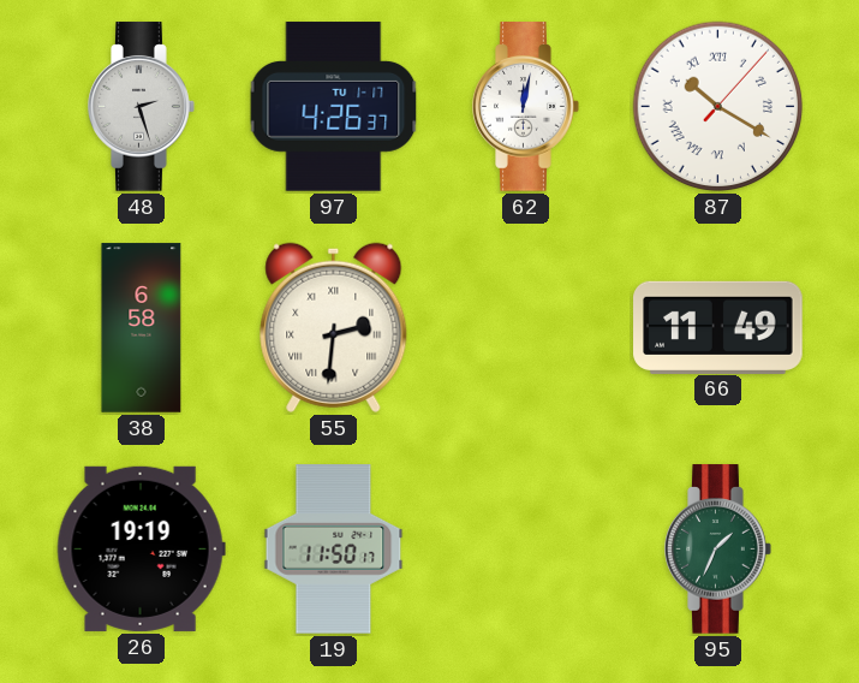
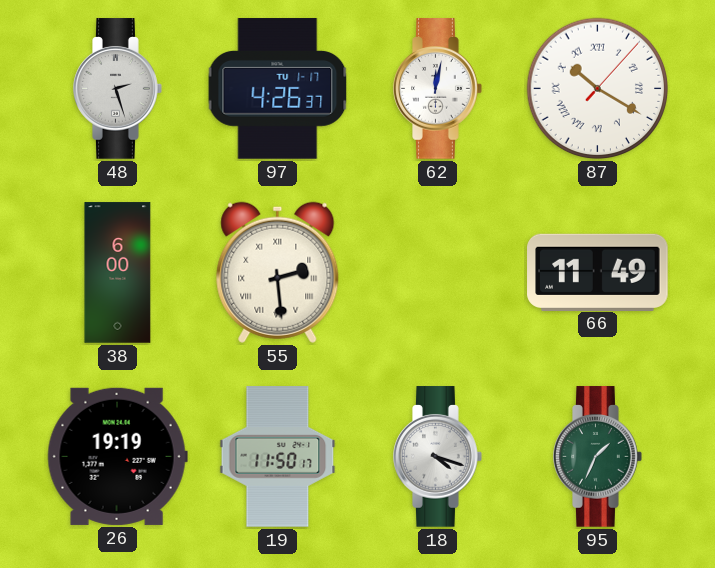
38: 6:58 -> 6:00 (118, 273)
55: 2:31 -> 2:29 (278, 272)
18: none -> 4:18 (438, 457)
